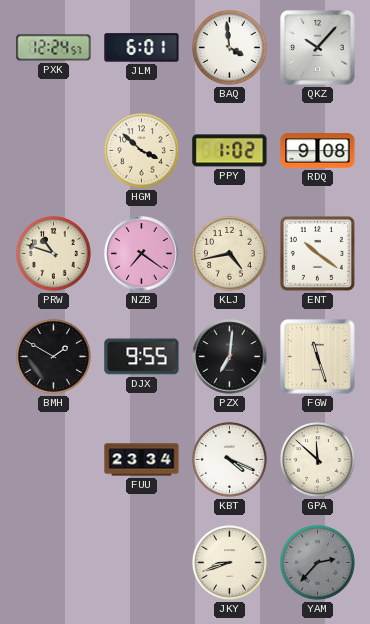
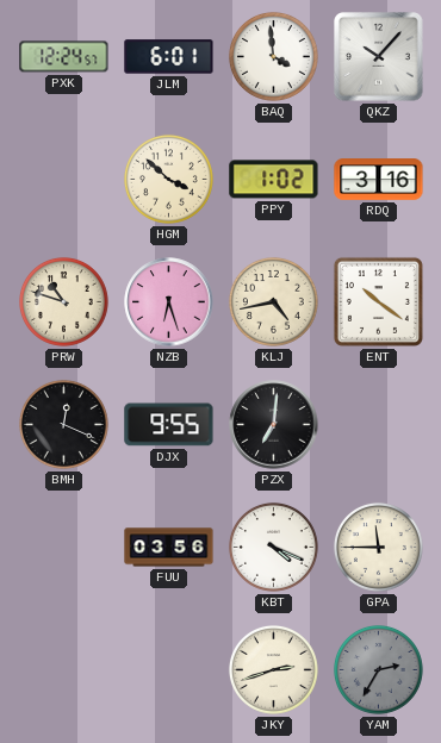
RDQ: 9:08 -> 3:16 (379, 180)
NZB: 7:21 -> 6:27 (169, 302)
BMH: 1:50 -> 12:19 (63, 424)
FGW: 11:27 -> none (318, 357)
FUU: 23:34 -> 03:56 (169, 548)
GPA: 11:52 -> 11:45 (378, 547)
JKY: 8:42 -> 2:42 (273, 669)
YAM: 2:37 -> 2:35 (378, 669)
